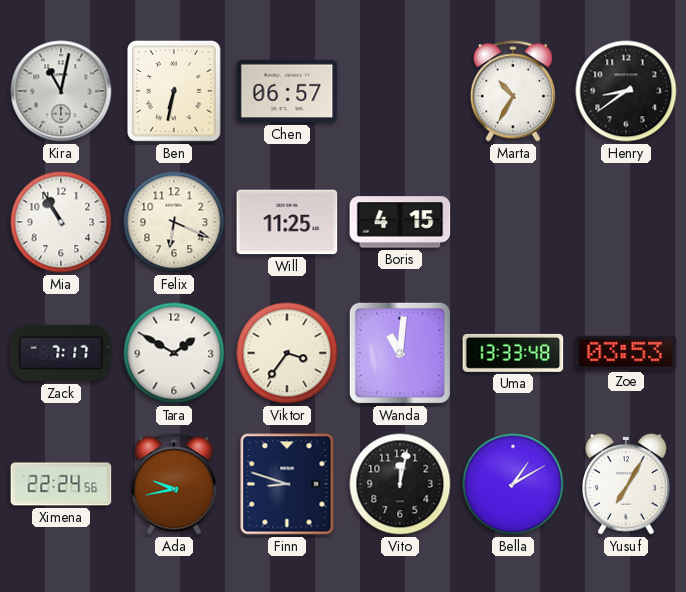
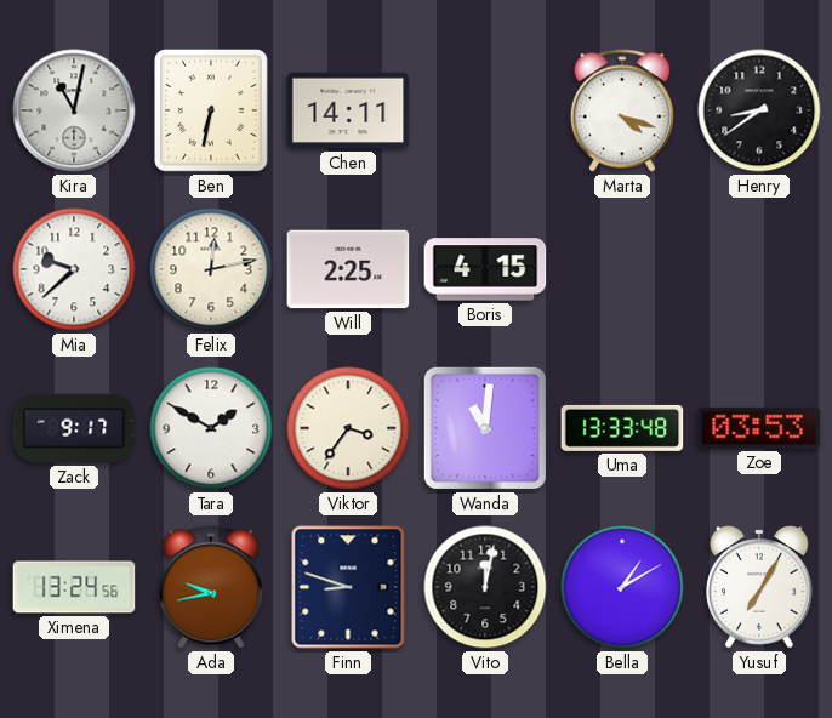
Chen: 06:57 -> 14:11 (348, 110)
Marta: 10:35 -> 4:18 (622, 110)
Mia: 10:55 -> 9:38 (74, 269)
Felix: 6:19 -> 12:13 (211, 269)
Will: 11:25 -> 2:25 (348, 269)
Zack: 7:17 -> 9:17 (74, 428)
Ximena: 22:24 -> 13:24 (74, 587)
